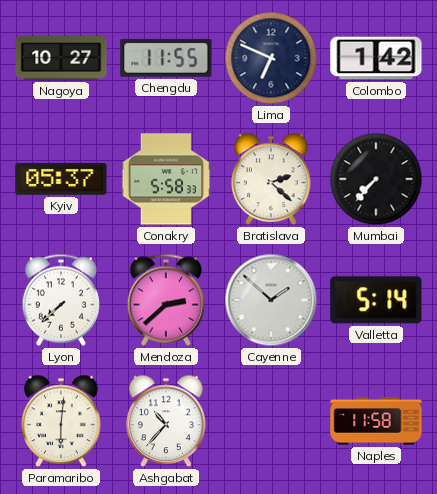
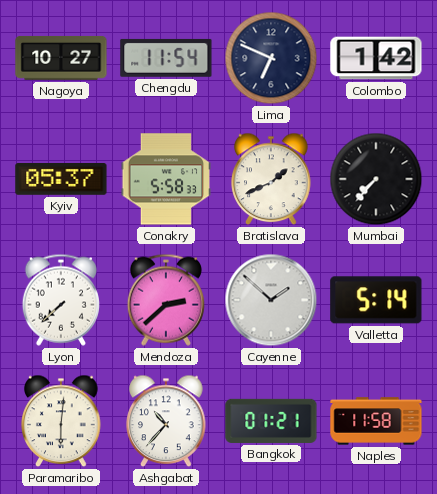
Chengdu: 11:55 -> 11:54 (166, 58)
Bratislava: 2:22 -> 1:41 (271, 179)
Bangkok: none -> 01:21 (271, 421)
